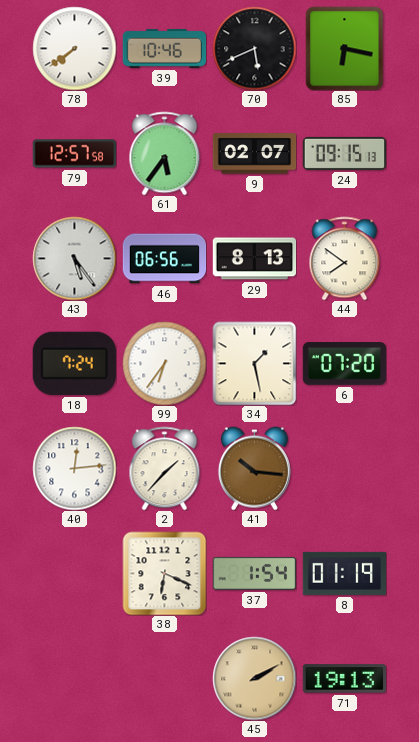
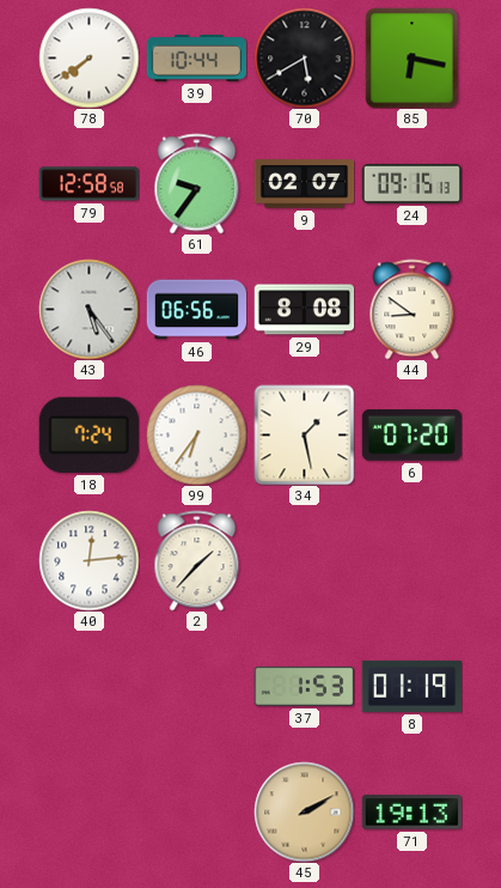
39: 10:46 -> 10:44 (196, 57)
70: 5:41 -> 5:40 (304, 57)
79: 12:57 -> 12:58 (88, 184)
61: 5:36 -> 9:36 (197, 183)
29: 8:13 -> 8:08 (304, 310)
44: 7:51 -> 8:51 (413, 309)
41: 10:16 -> none (254, 468)
38: 6:19 -> none (164, 573)
37: 1:54 -> 1:53 (304, 686)
